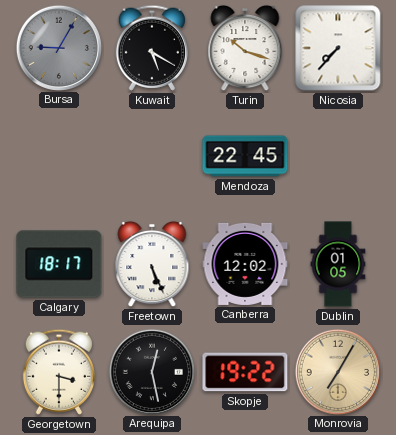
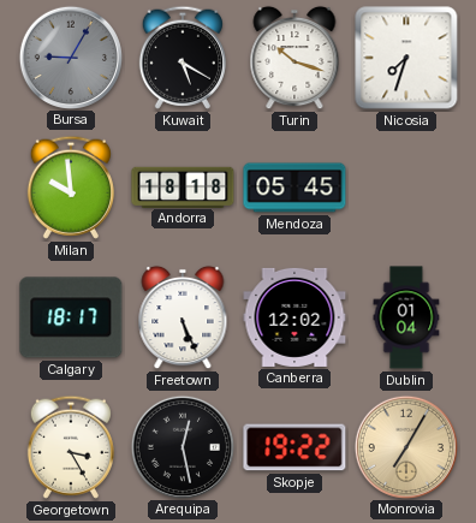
Nicosia: 7:37 -> 7:33 (406, 58)
Milan: none -> 9:59 (71, 188)
Andorra: none -> 18:18 (183, 186)
Mendoza: 22:45 -> 05:45 (294, 188)
Dublin: 01:05 -> 01:04 (406, 317)
Georgetown: 3:30 -> 3:25 (71, 447)
